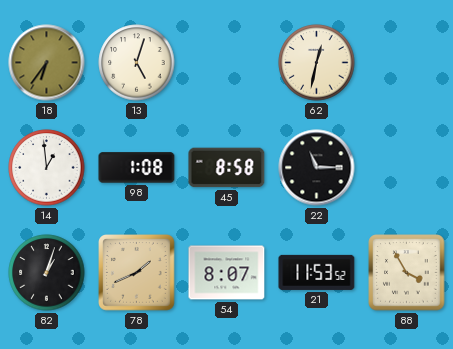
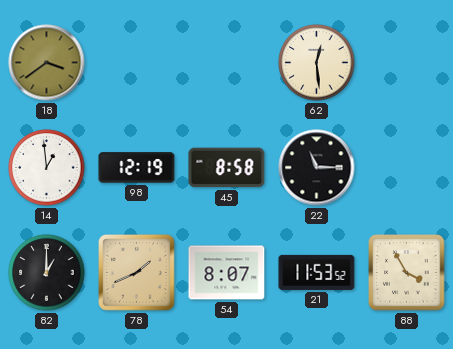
18: 6:36 -> 3:39 (47, 63)
13: 5:03 -> none (137, 63)
62: 12:32 -> 12:29 (317, 63)
98: 1:08 -> 12:19 (137, 168)
82: 1:03 -> 1:00 (47, 273)
